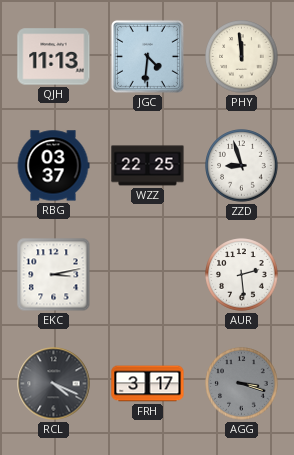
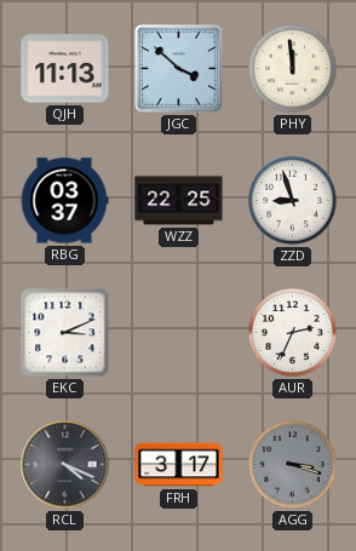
JGC: 4:31 -> 3:52 (178, 68)
EKC: 3:13 -> 3:11 (65, 333)
AUR: 2:29 -> 2:34 (293, 333)
